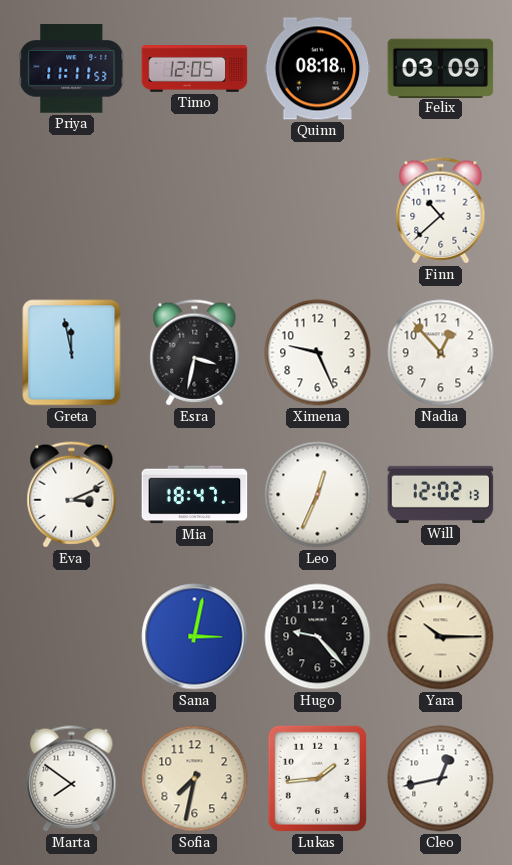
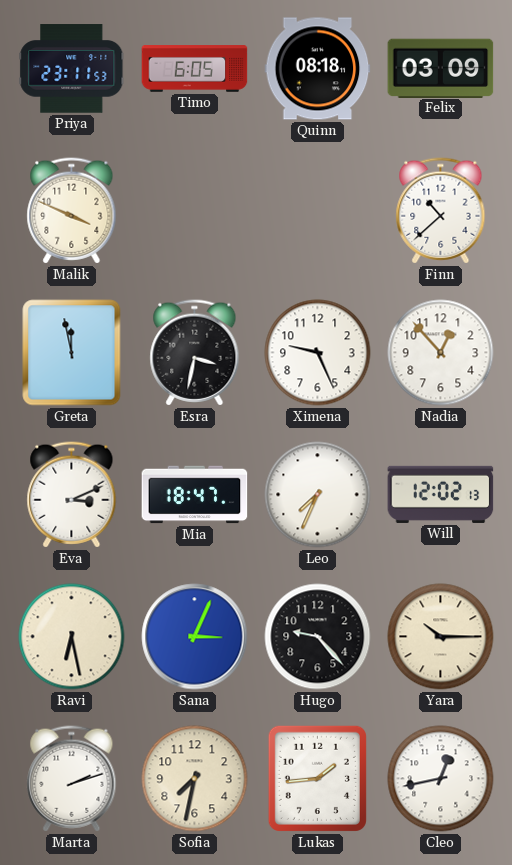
Priya: 11:11 -> 23:11 (72, 69)
Timo: 12:05 -> 6:05 (195, 69)
Malik: none -> 3:49 (72, 211)
Leo: 12:34 -> 7:34 (318, 495)
Ravi: none -> 6:28 (72, 637)
Sana: 3:02 -> 3:04 (195, 637)
Marta: 7:51 -> 2:12 (72, 779)
